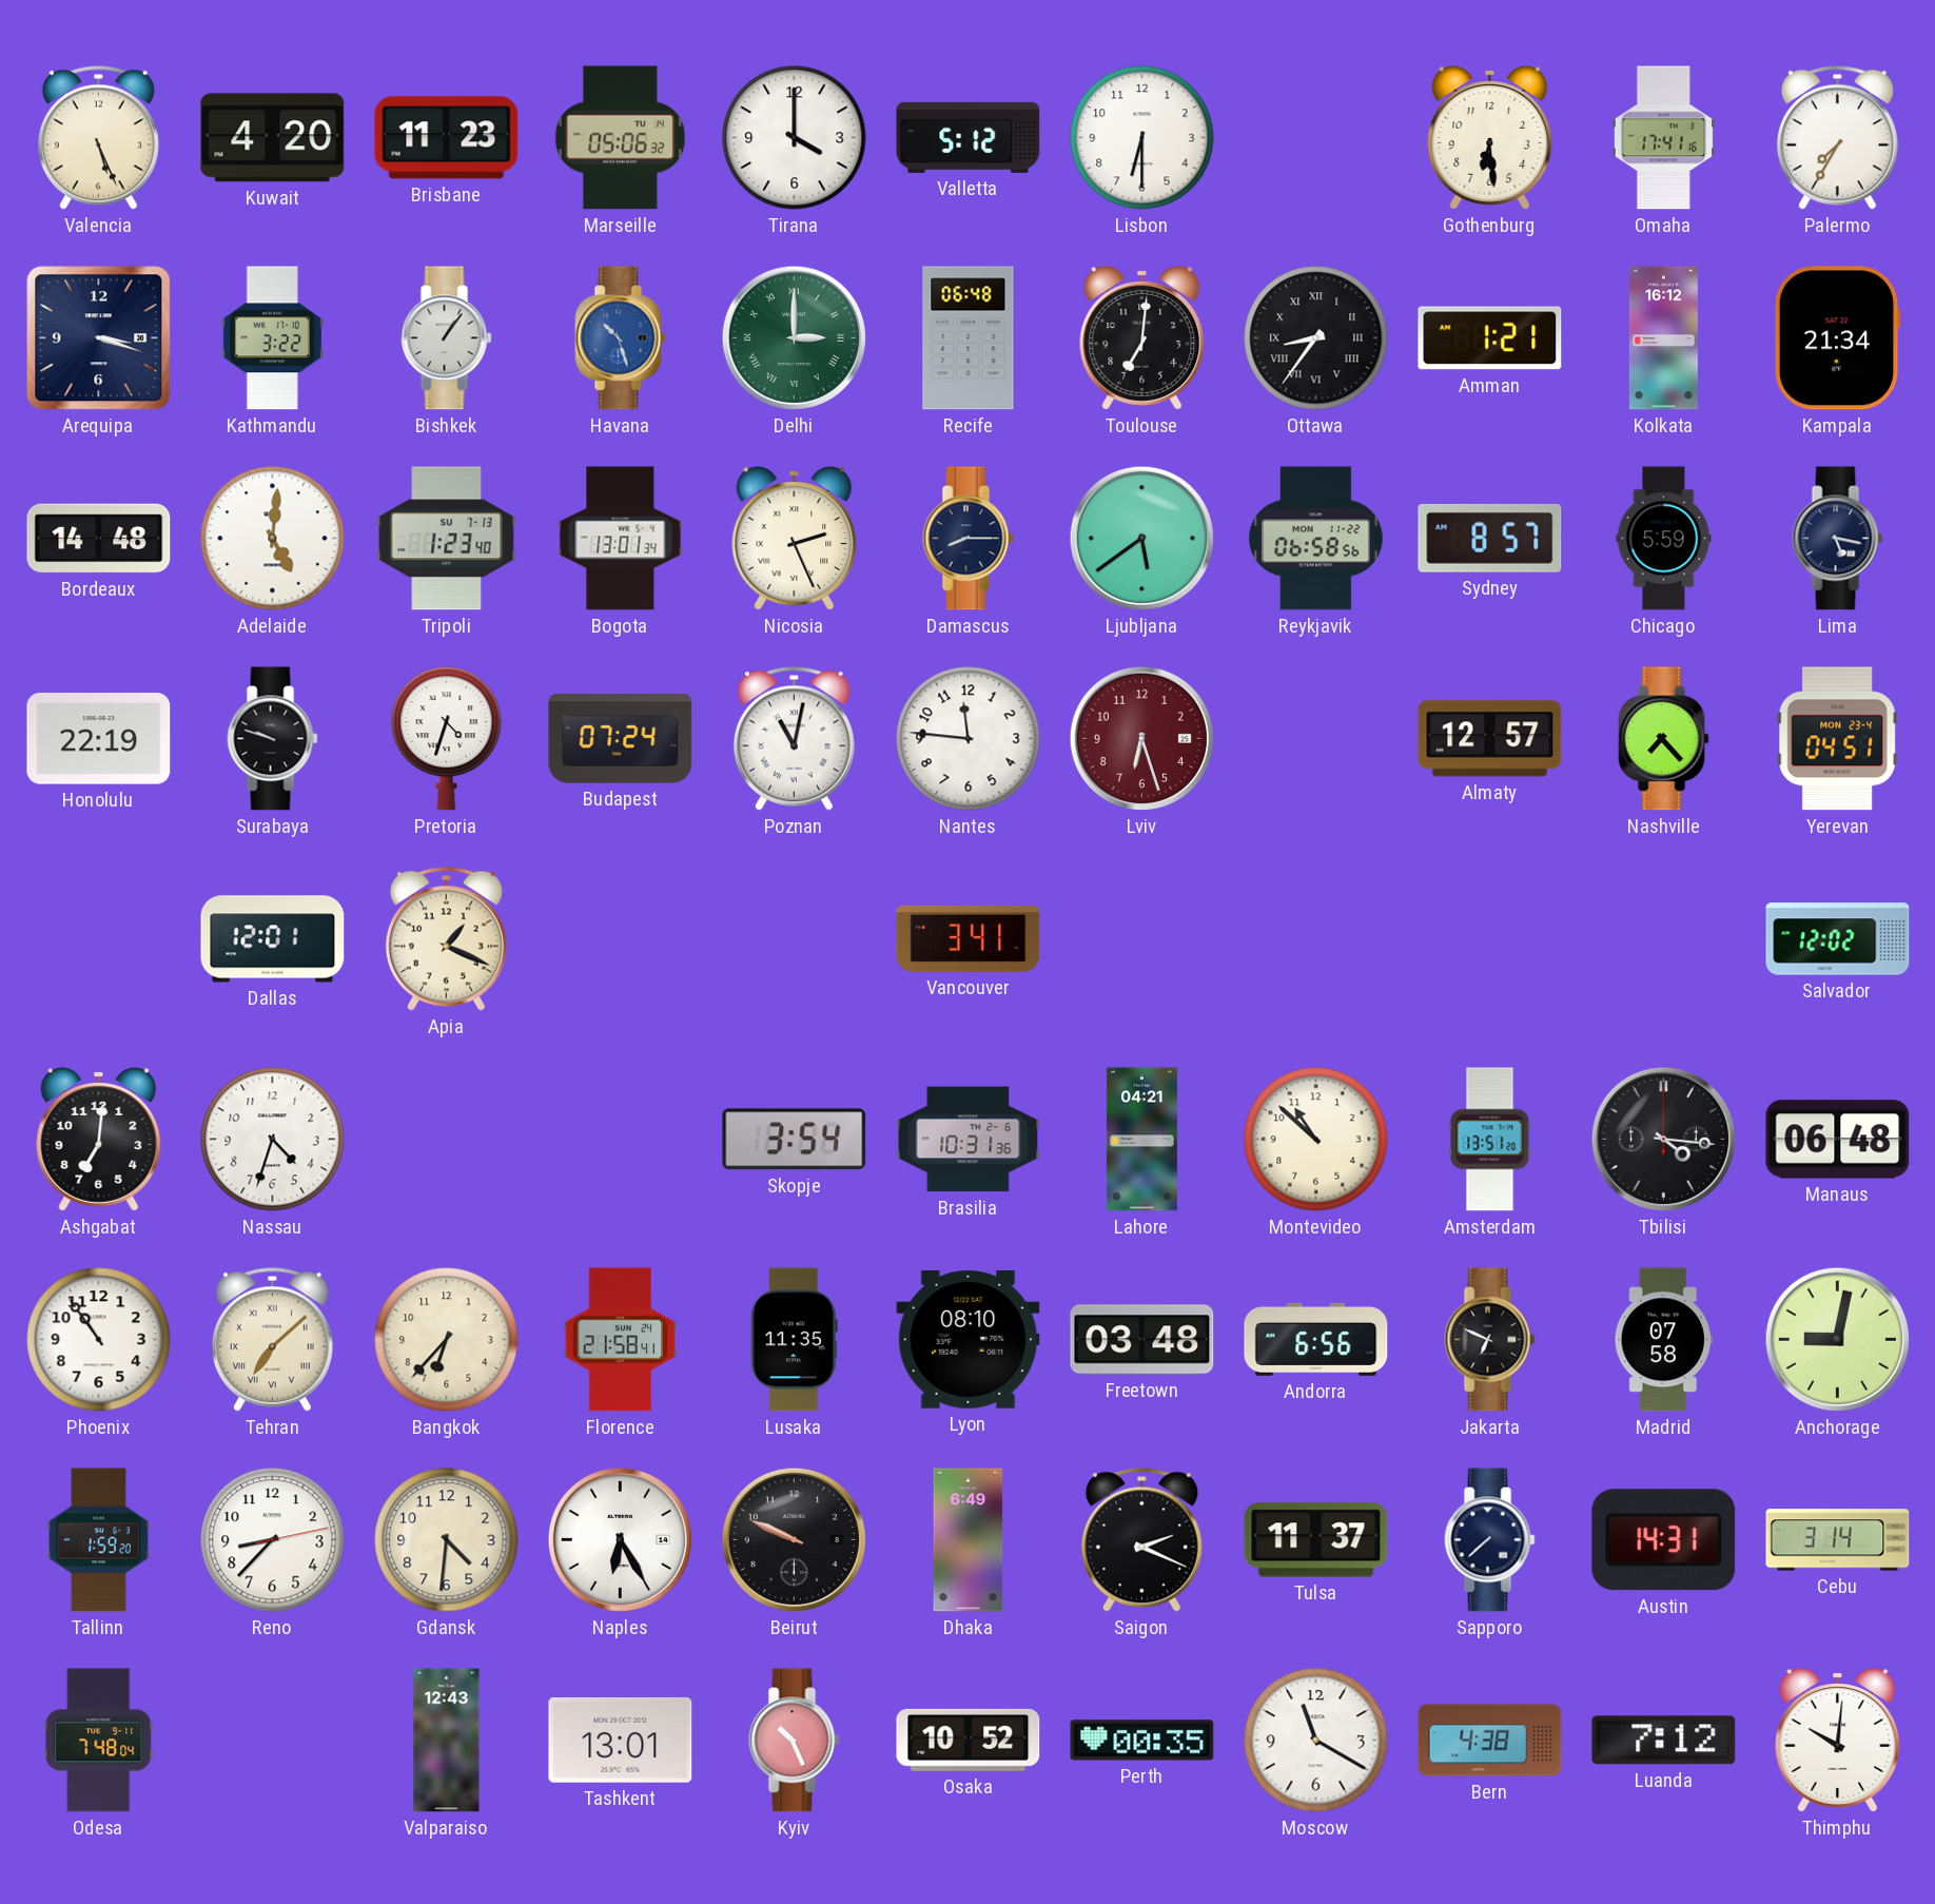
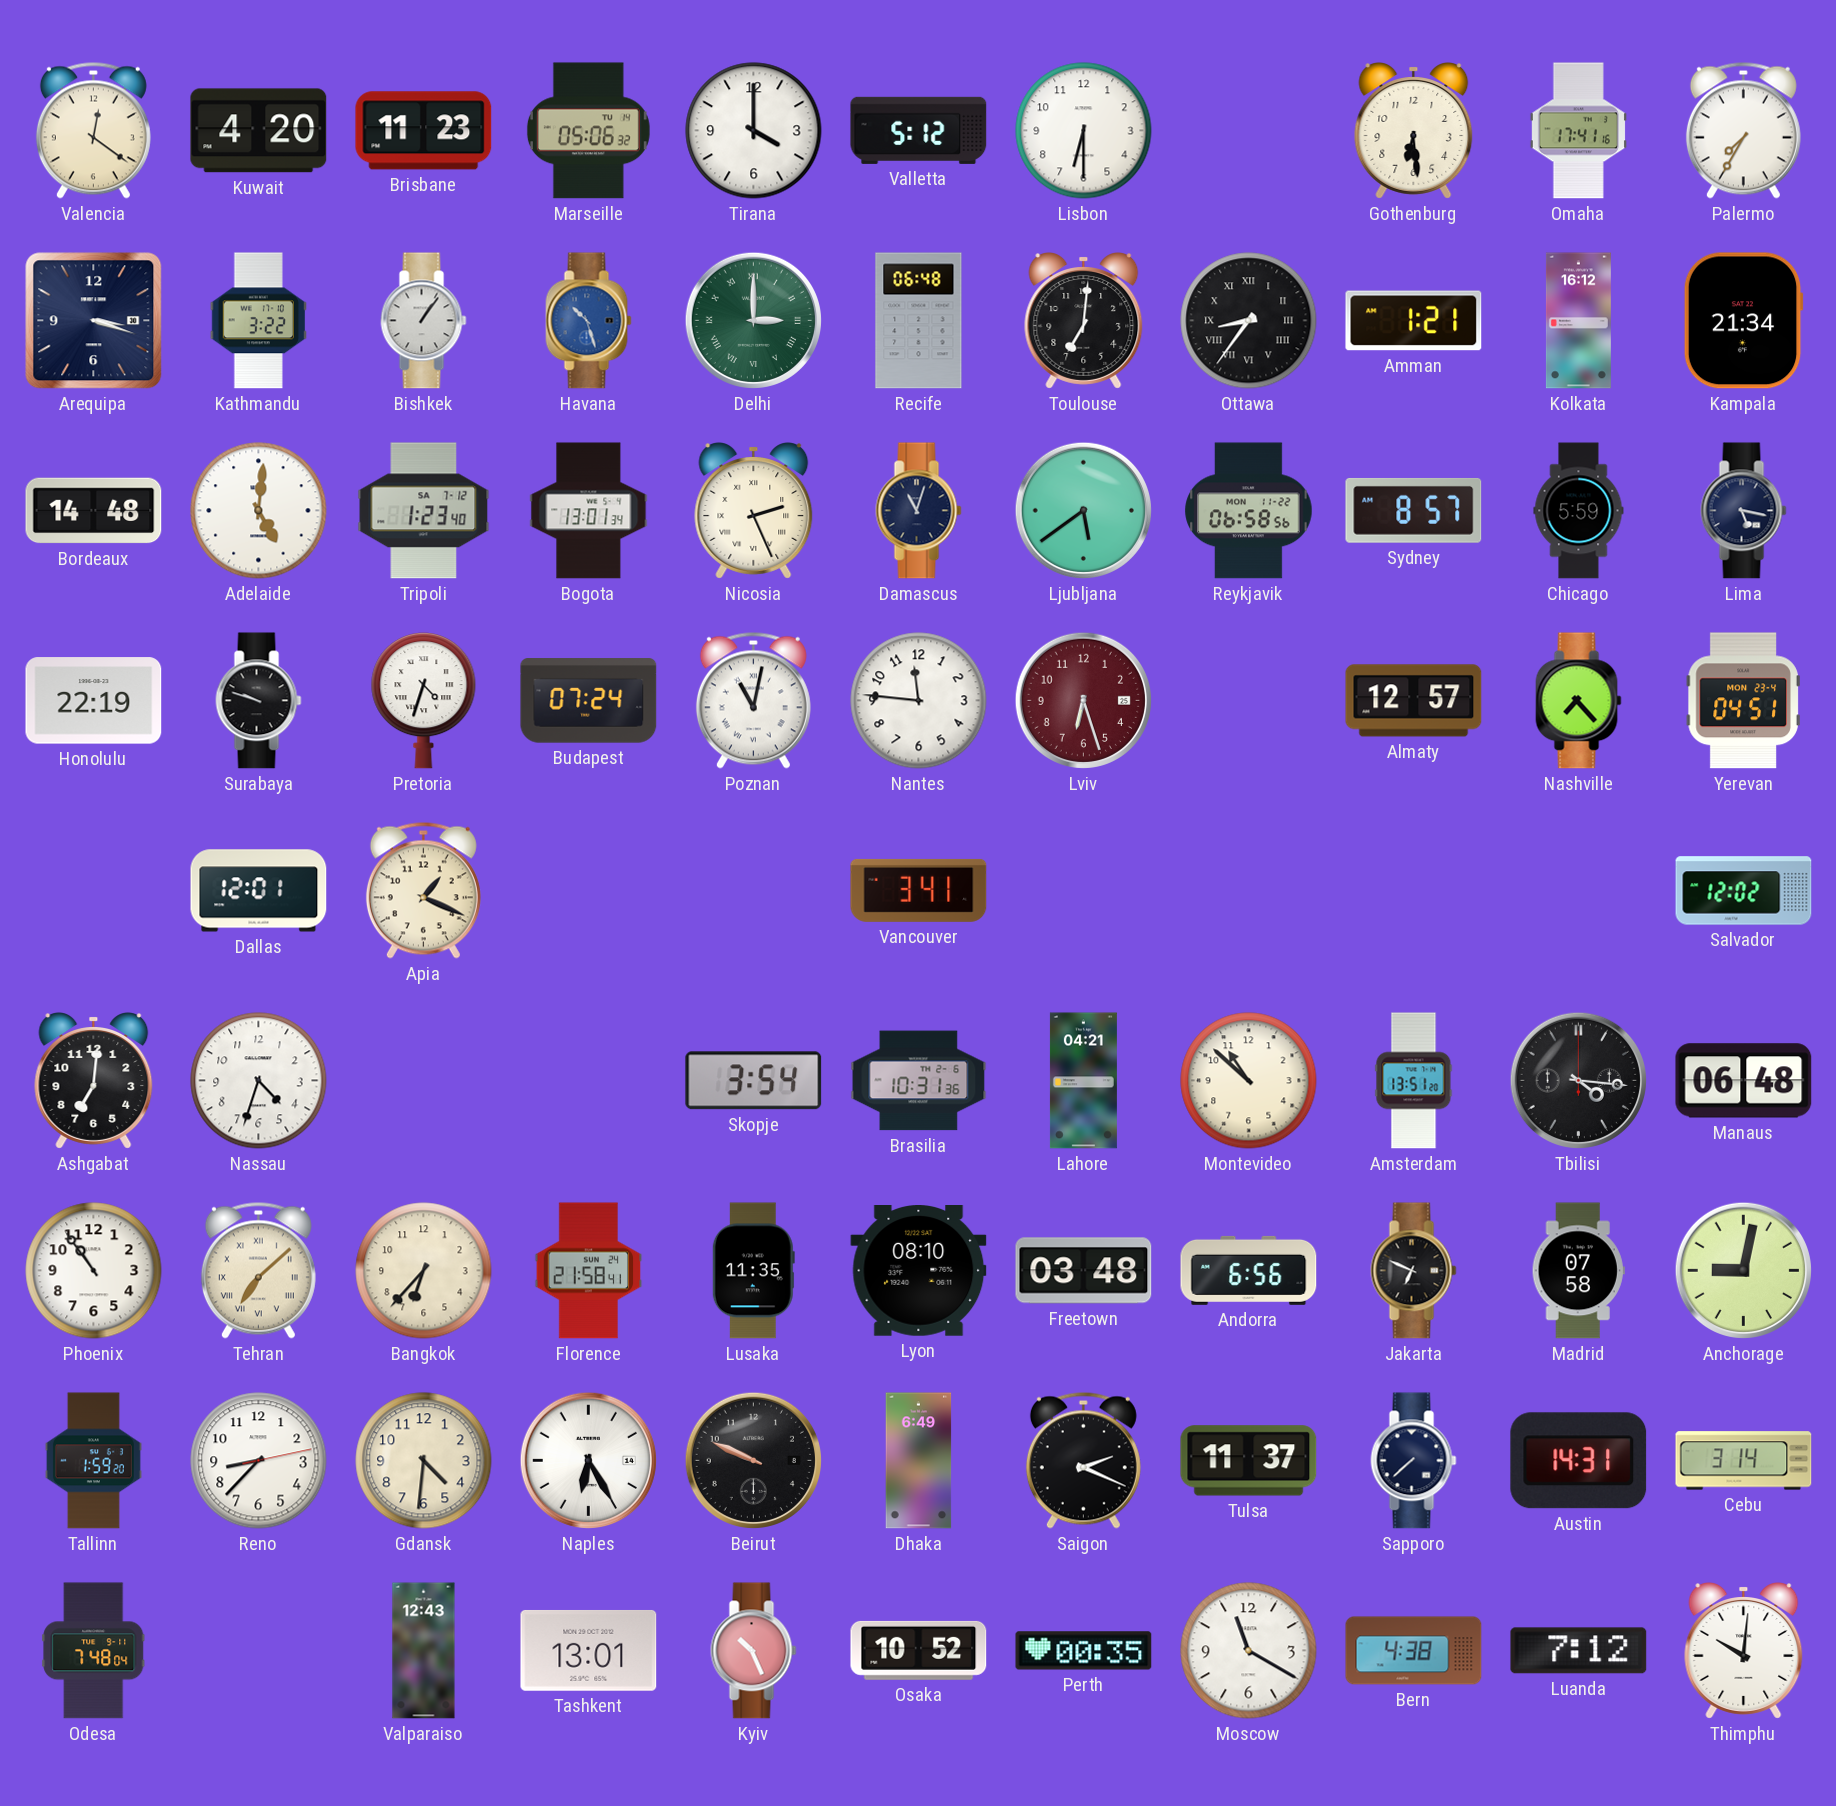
Valencia: 5:26 -> 12:21 (93, 130)
Tripoli date: SU 7-13 -> SA 7-12 (424, 511)
Damascus: 8:15 -> 11:03 (919, 511)
